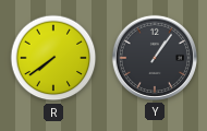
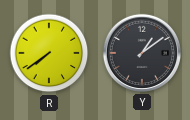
Y: 1:06 -> 1:09 (142, 53)
